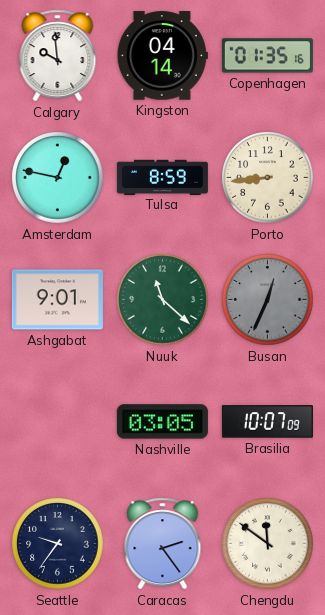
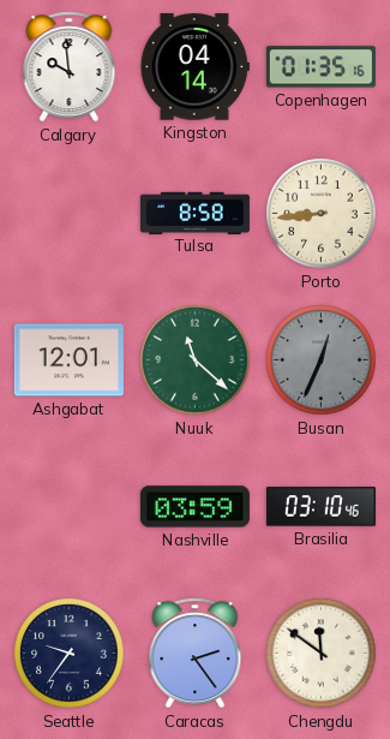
Amsterdam: 12:47 -> none (58, 178)
Tulsa: 8:59 -> 8:58 (194, 213)
Ashgabat: 9:01 -> 12:01 (68, 360)
Nashville: 03:05 -> 03:59 (194, 507)
Brasilia: 10:07 -> 03:10 (320, 507)
